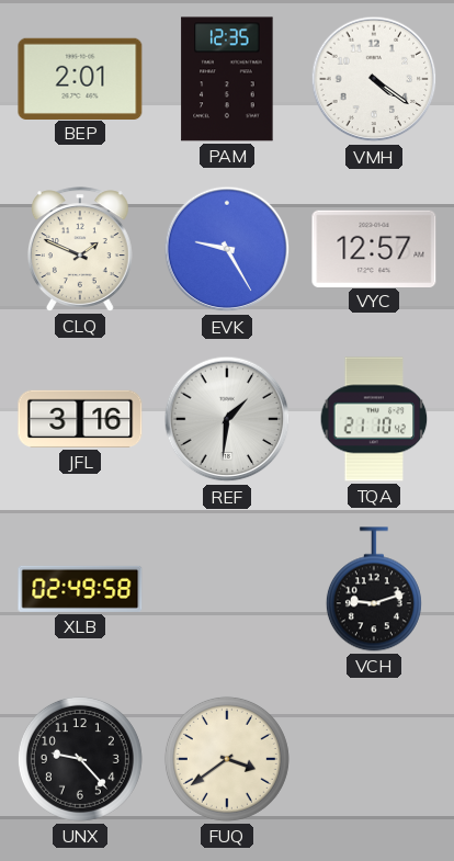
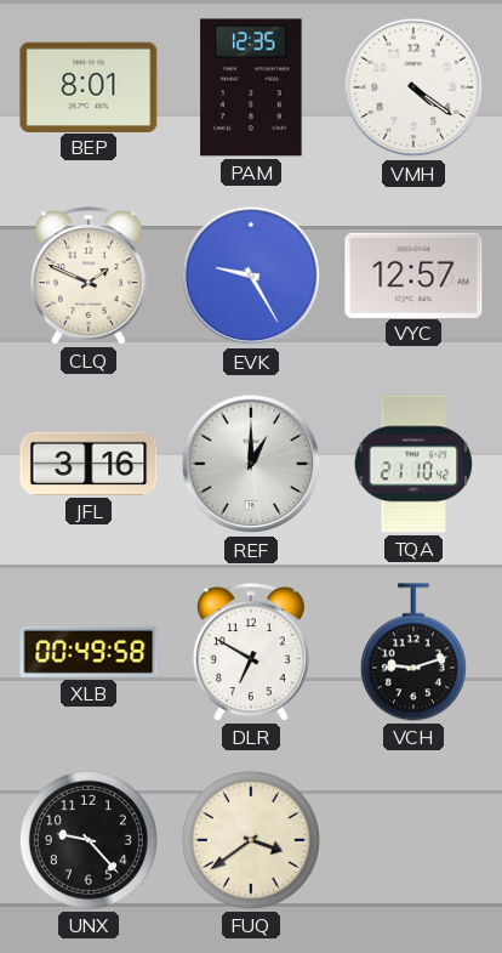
BEP: 2:01 -> 8:01 (89, 86)
REF: 1:31 -> 1:00 (251, 464)
XLB: 02:49 -> 00:49 (89, 652)
DLR: none -> 6:50 (251, 652)
